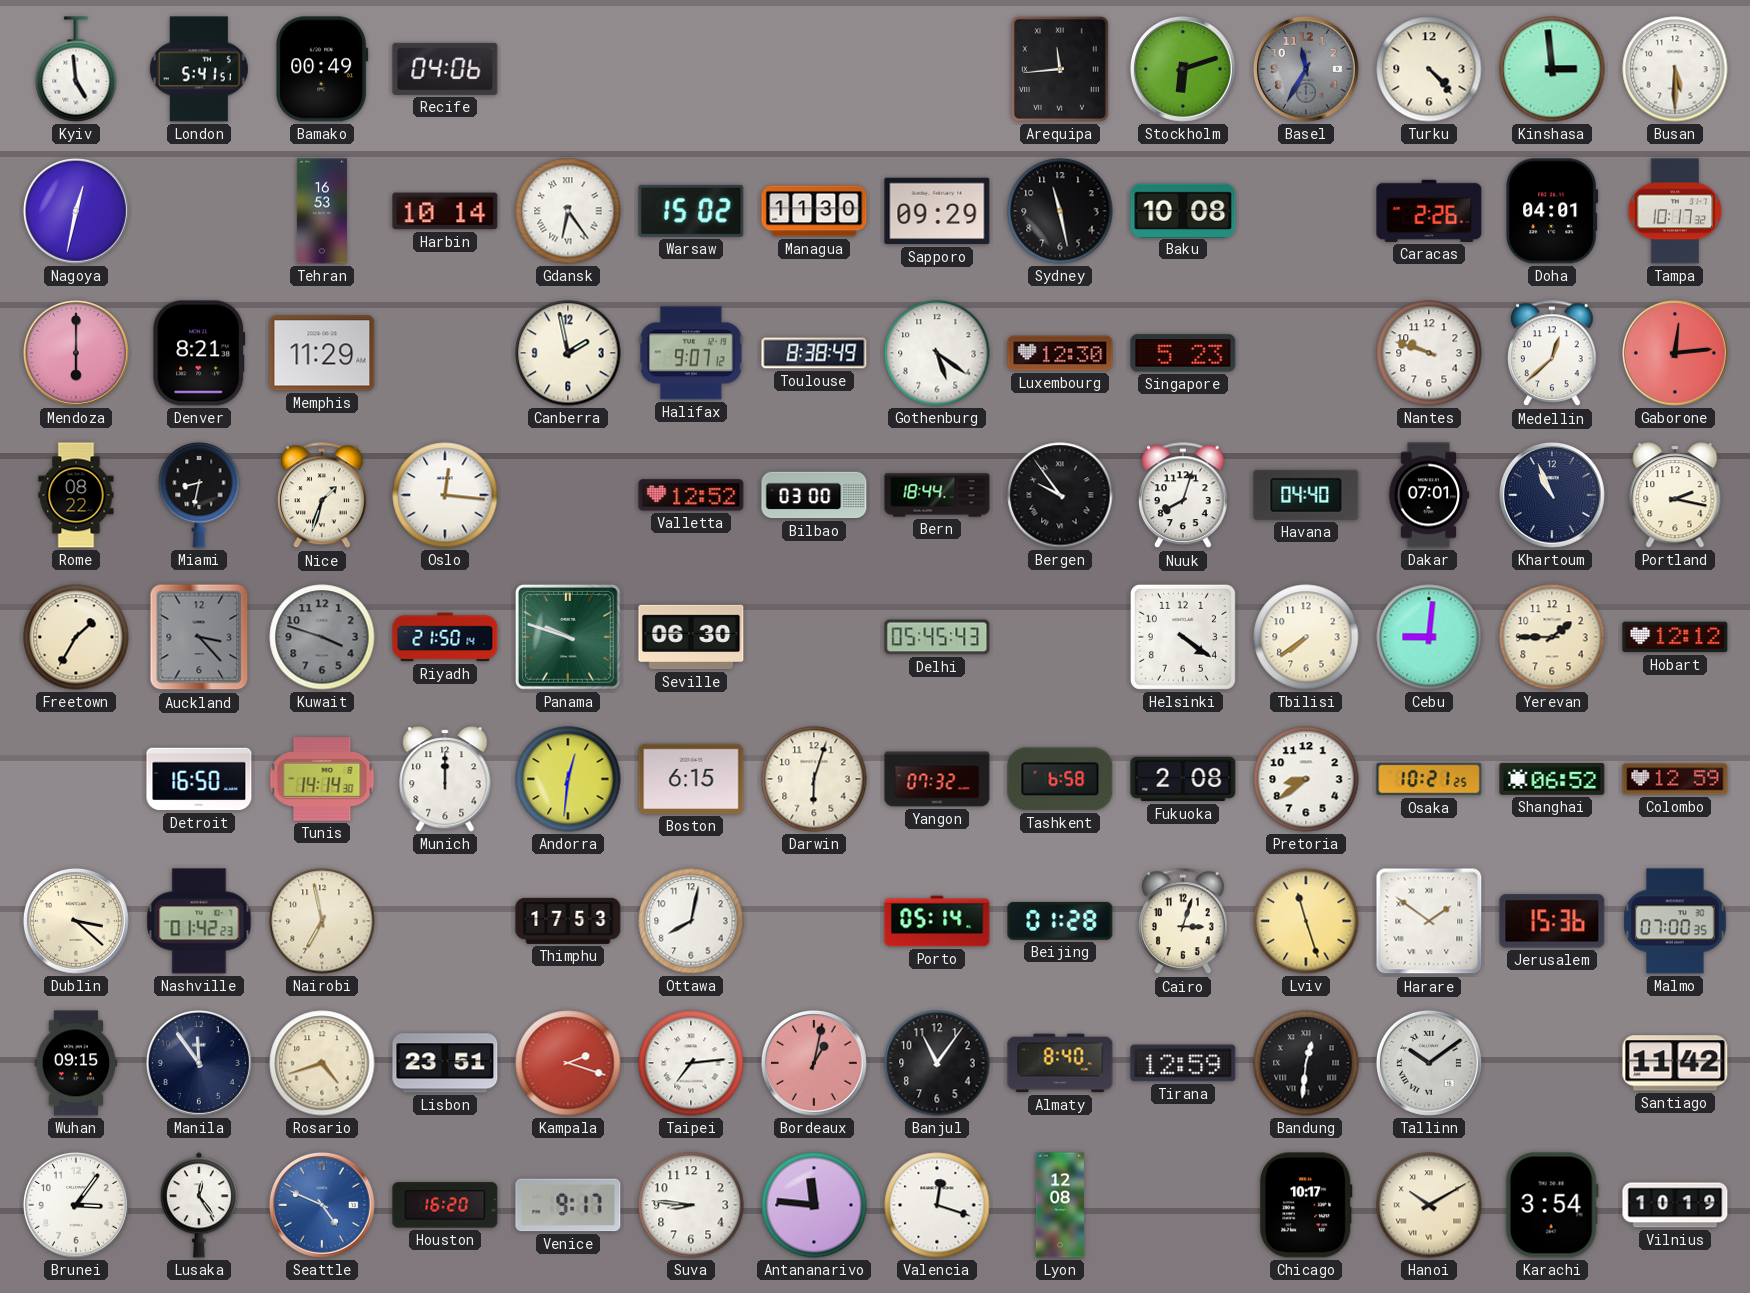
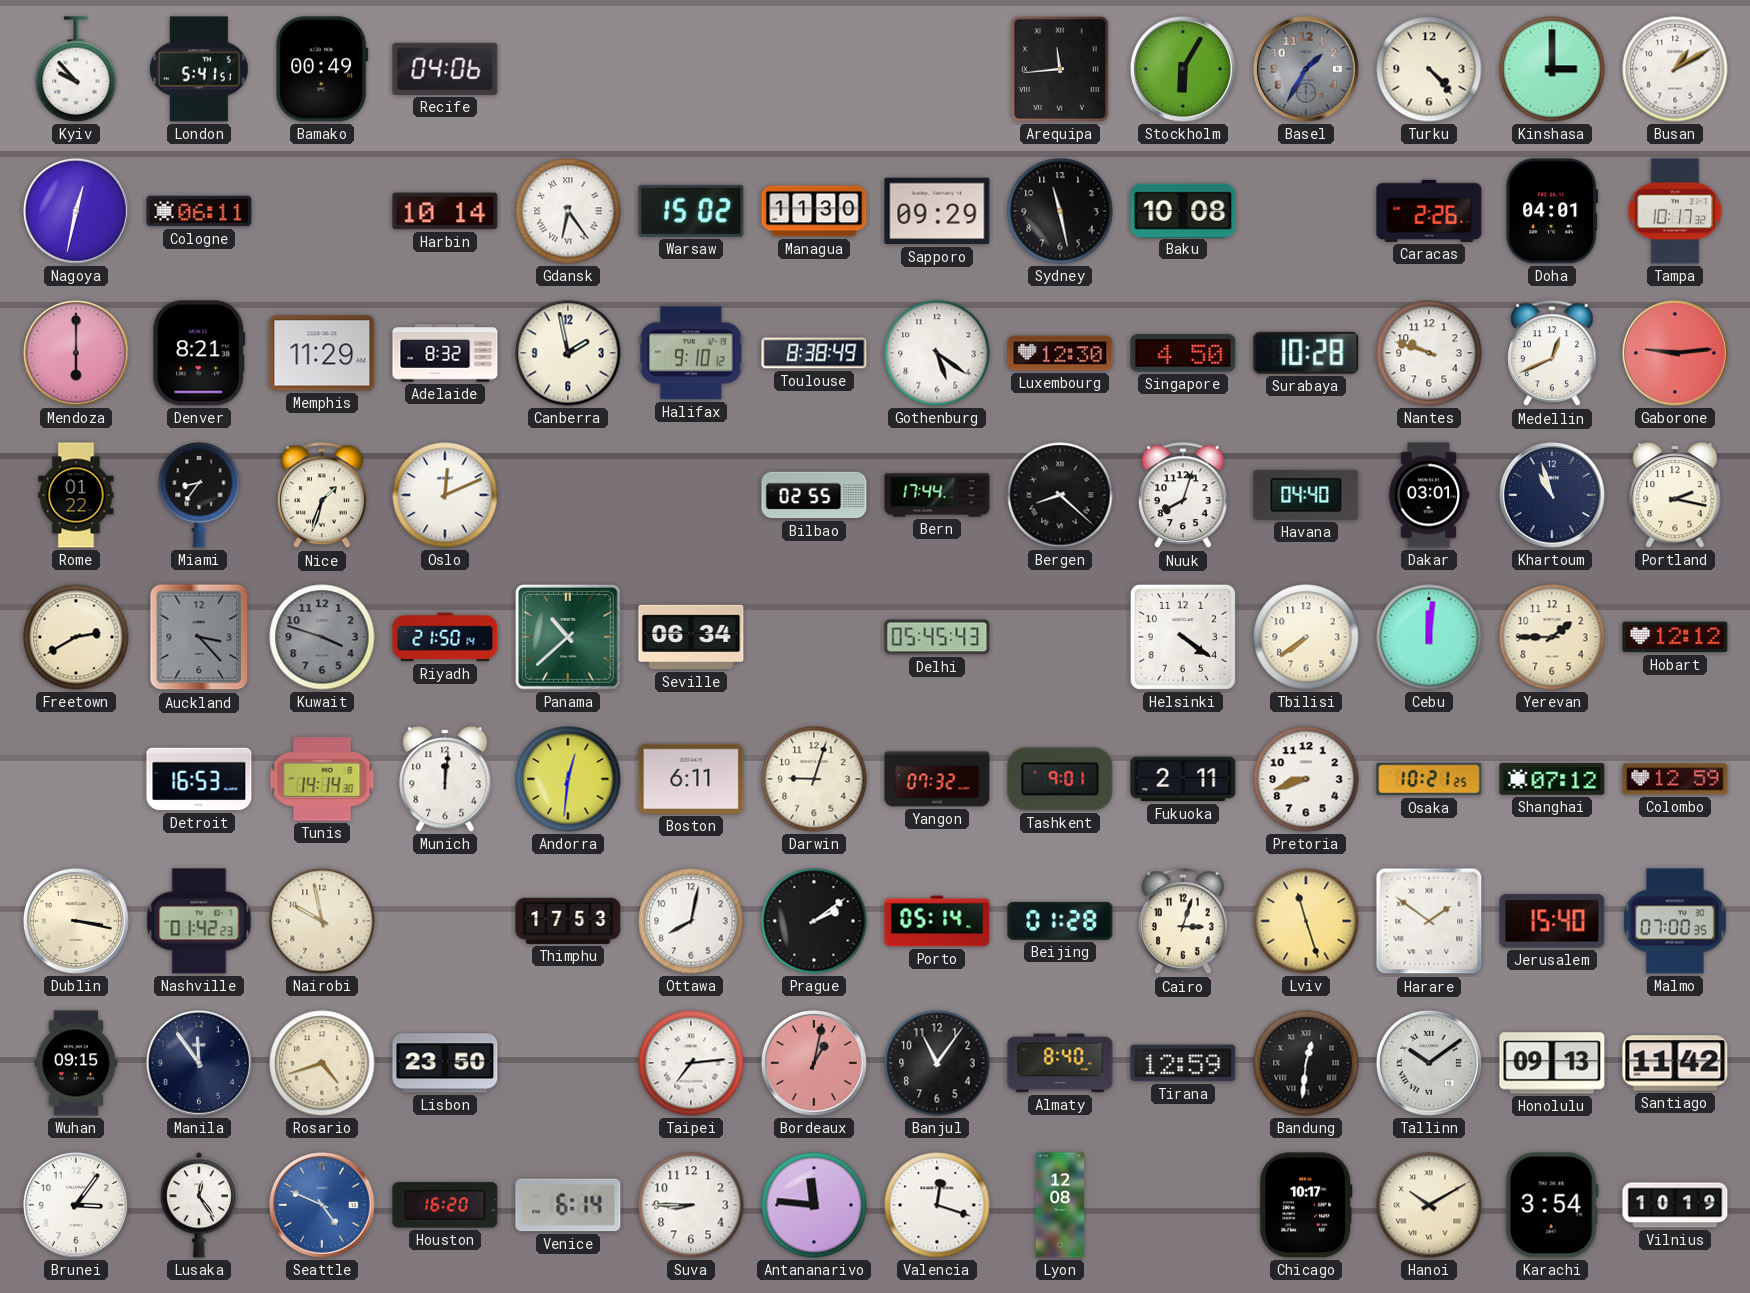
Kyiv: 4:59 -> 9:53 (76, 69)
Stockholm: 6:12 -> 6:05 (1183, 69)
Basel: 11:35 -> 1:35 (1306, 69)
Kinshasa: 2:59 -> 3:00 (1552, 69)
Busan: 5:30 -> 1:10 (1675, 69)
Cologne: none -> 06:11 (199, 211)
Tehran: 16:53 -> none (322, 211)
Adelaide: none -> 8:32 (445, 353)
Halifax: 9:07 -> 9:10 (691, 353)
Singapore: 5:23 -> 4:50 (1183, 353)
Surabaya: none -> 10:28 (1306, 353)
Medellin: 12:38 -> 12:41 (1553, 354)
Gaborone: 12:14 -> 9:14 (1675, 353)
Rome: 08:22 -> 01:22 (76, 495)
Miami: 8:32 -> 8:36 (199, 495)
Oslo: 12:16 -> 12:11 (445, 495)
Valletta: 12:52 -> none (691, 495)
Bilbao: 03:00 -> 02:55 (814, 495)
Bern: 18:44 -> 17:44 (937, 495)
Bergen: 9:54 -> 8:22 (1060, 495)
Dakar: 07:01 -> 03:01 (1429, 495)
Khartoum: 10:56 -> 10:57 (1552, 495)
Freetown: 1:35 -> 2:40 (76, 637)
Panama: 9:48 -> 10:38 (569, 638)
Seville: 06:30 -> 06:34 (691, 637)
Cebu: 9:01 -> 12:01 (1429, 637)
Detroit: 16:50 -> 16:53 (199, 779)
Munich: 12:00 -> 12:01 (445, 779)
Boston: 6:15 -> 6:11 (691, 779)
Darwin: 6:03 -> 9:03 (814, 779)
Tashkent: 6:58 -> 9:01 (1060, 779)
Fukuoka: 2:08 -> 2:11 (1183, 779)
Pretoria: 8:39 -> 8:42 (1306, 779)
Shanghai: 06:52 -> 07:12 (1552, 779)
Dublin: 3:22 -> 3:17 (76, 921)
Nairobi: 6:58 -> 9:58 (322, 921)
Prague: none -> 2:09 (814, 921)
Jerusalem: 15:36 -> 15:40 (1552, 921)
Lisbon: 23:51 -> 23:50 (445, 1063)
Kampala: 2:18 -> none (568, 1063)
Honolulu: none -> 09:13 (1552, 1063)
Venice: 9:17 -> 6:14 (568, 1205)
Suva: 8:46 -> 8:45 (691, 1205)
